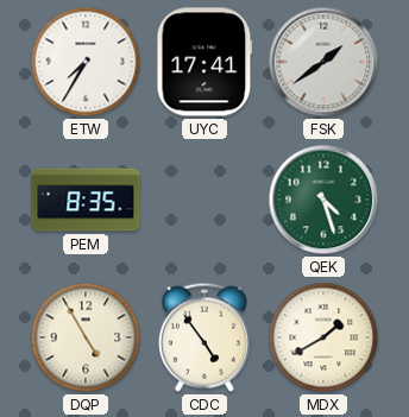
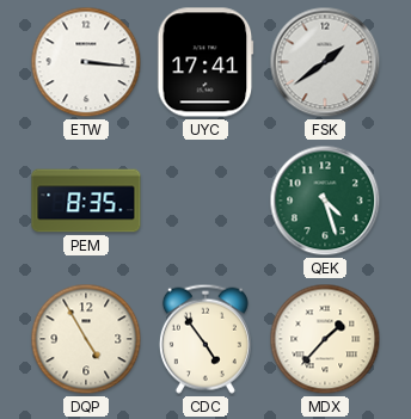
ETW: 7:35 -> 3:16 (86, 62)
MDX: 1:40 -> 1:37 (325, 339)
